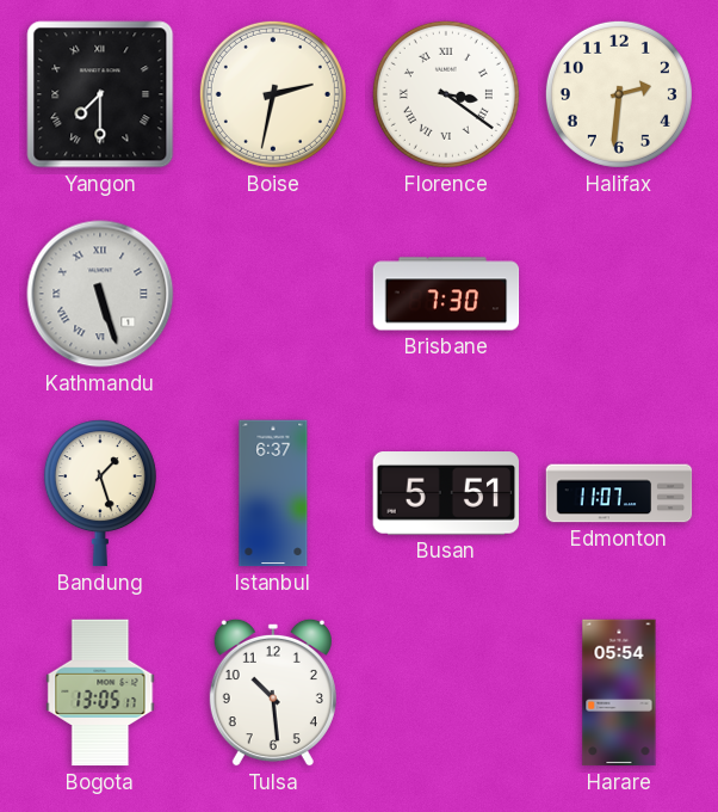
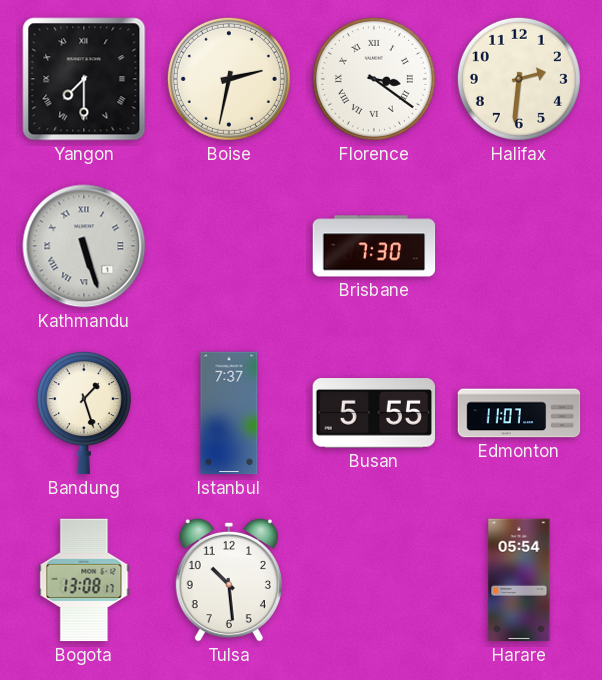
Istanbul: 6:37 -> 7:37 (229, 413)
Busan: 5:51 -> 5:55 (373, 413)
Bogota: 13:05 -> 13:08 (84, 580)
